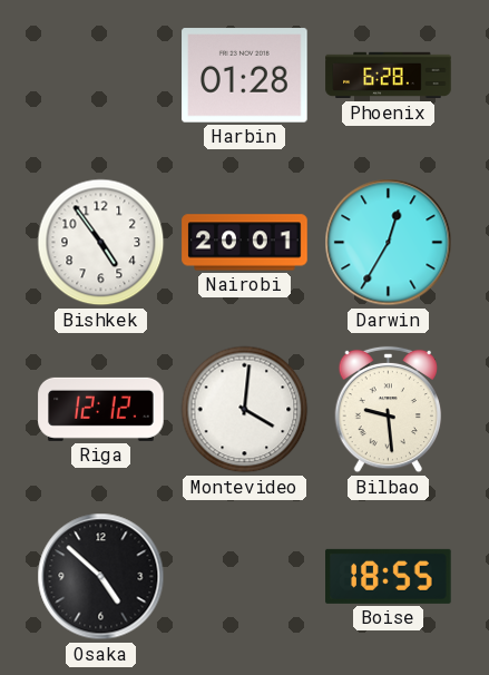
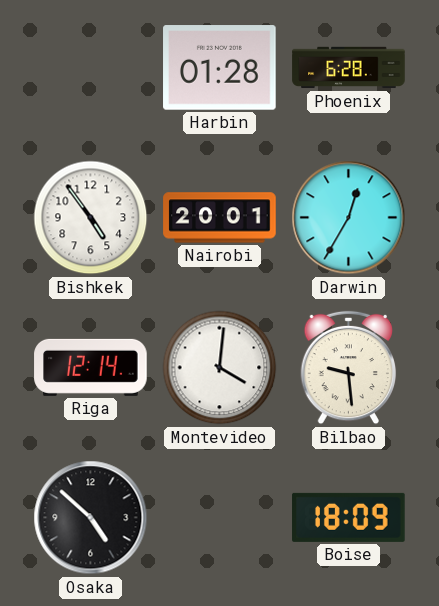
Riga: 12:12 -> 12:14 (91, 367)
Boise: 18:55 -> 18:09 (349, 517)
